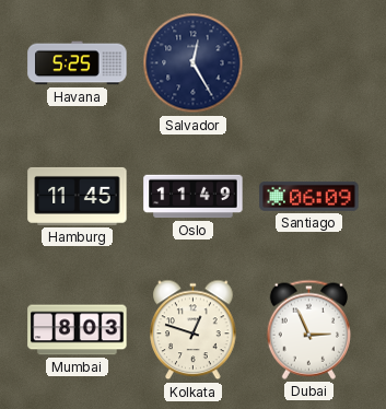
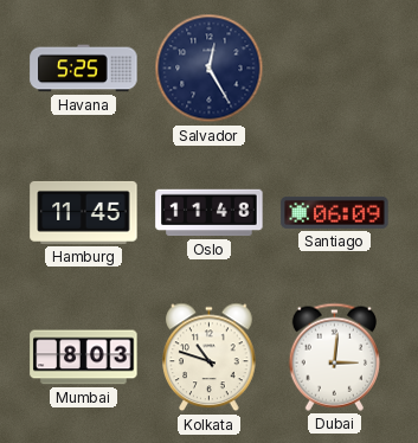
Oslo: 11:49 -> 11:48 (210, 213)
Kolkata: 12:48 -> 10:48 (210, 358)
Dubai: 2:56 -> 3:01 (334, 357)
